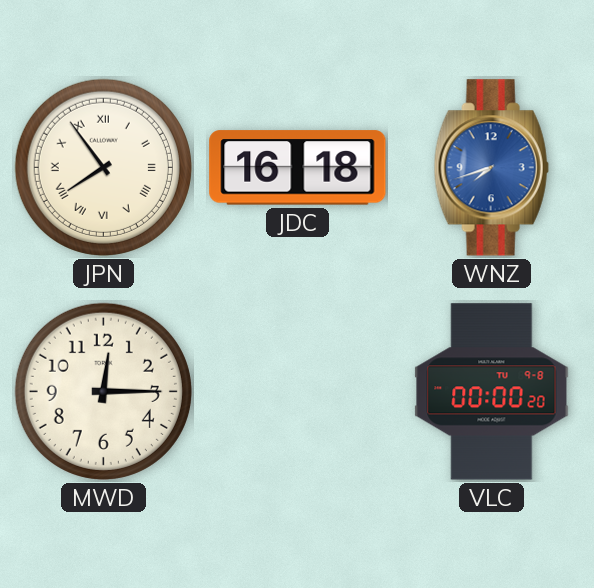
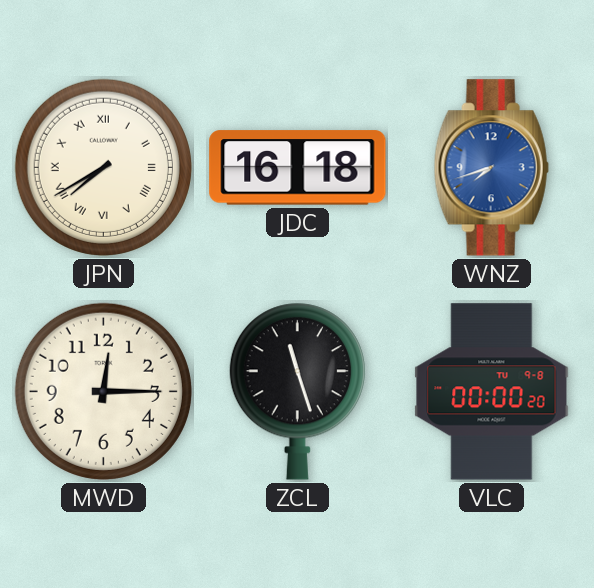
JPN: 7:54 -> 7:40 (103, 167)
ZCL: none -> 11:27 (297, 391)
